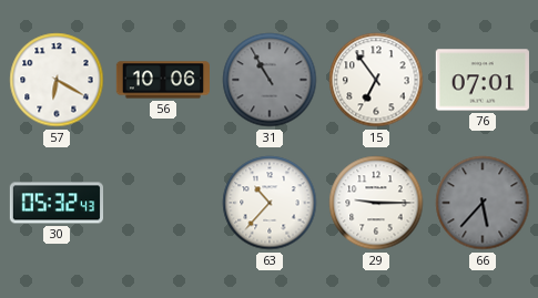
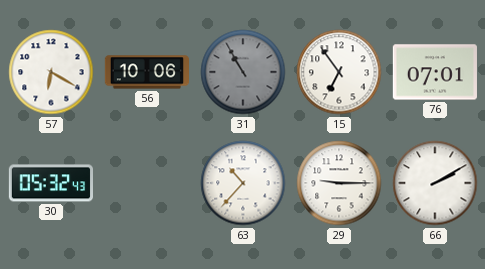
66: 5:37 -> 2:10 (435, 183)
66 dial: grey -> white (435, 183)
